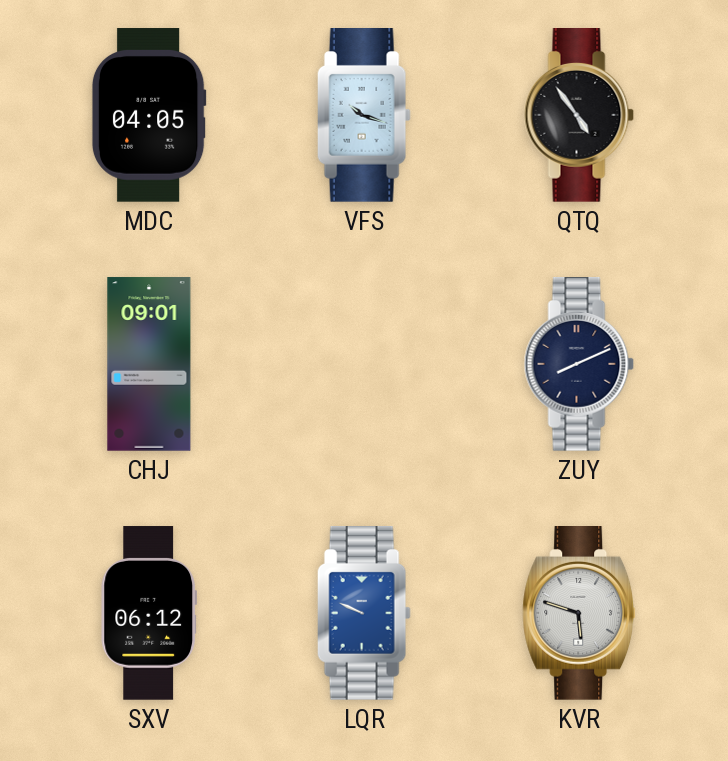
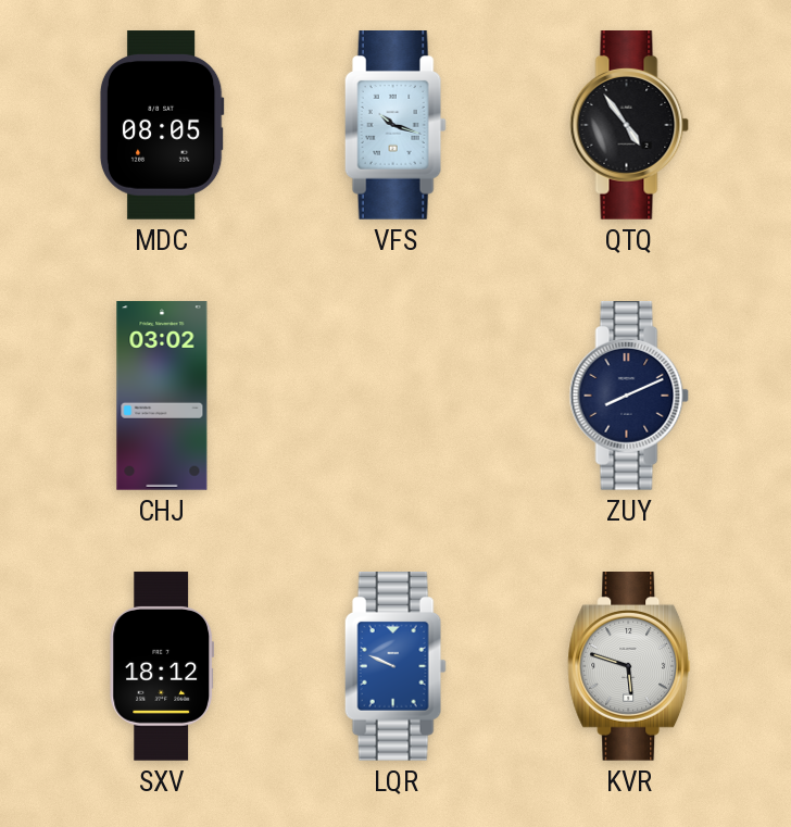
MDC: 04:05 -> 08:05 (162, 125)
CHJ: 09:01 -> 03:02 (162, 396)
SXV: 06:12 -> 18:12 (162, 666)
